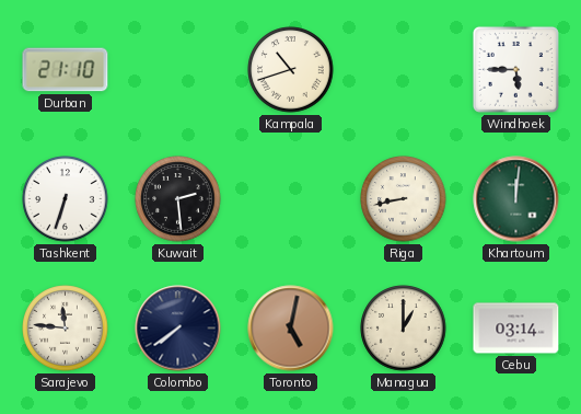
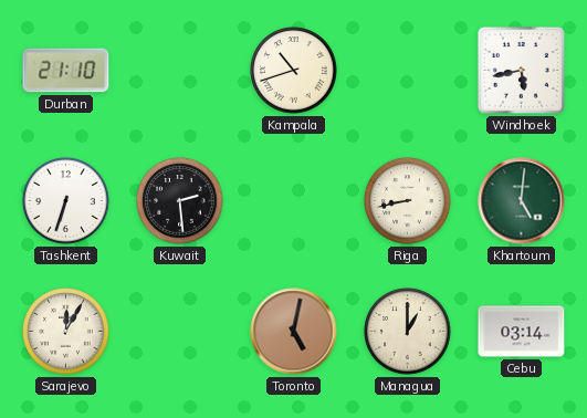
Windhoek: 5:45 -> 5:43 (521, 70)
Khartoum: 12:01 -> 5:01 (522, 201)
Sarajevo: 11:46 -> 12:05 (66, 332)
Colombo: 7:39 -> none (178, 329)
